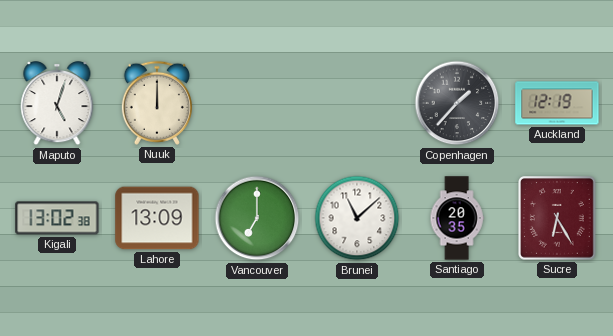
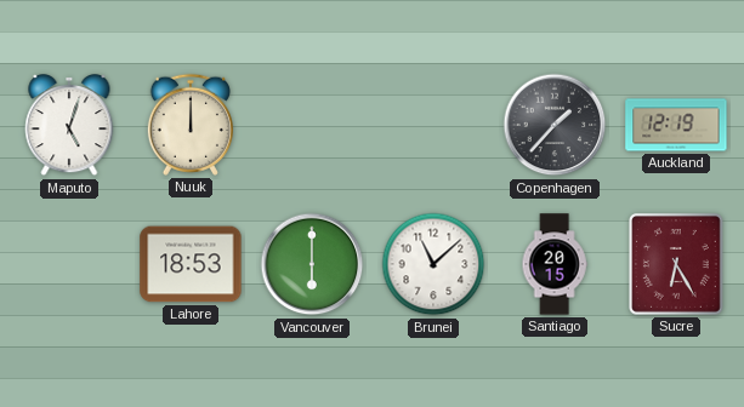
Kigali: 13:02 -> none (57, 218)
Lahore: 13:09 -> 18:53 (191, 264)
Vancouver: 7:00 -> 6:00 (312, 264)
Santiago: 20:35 -> 20:15 (555, 264)
